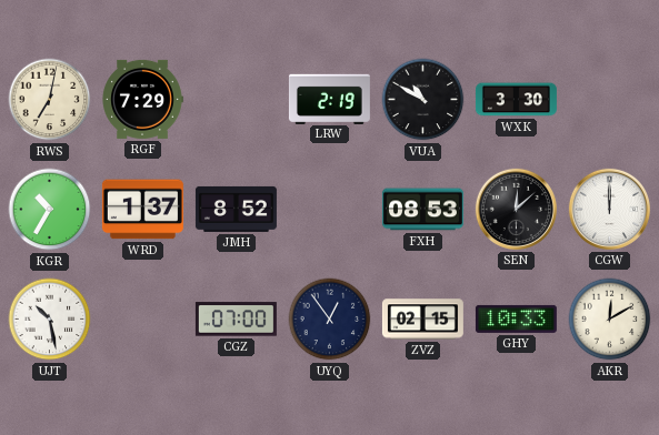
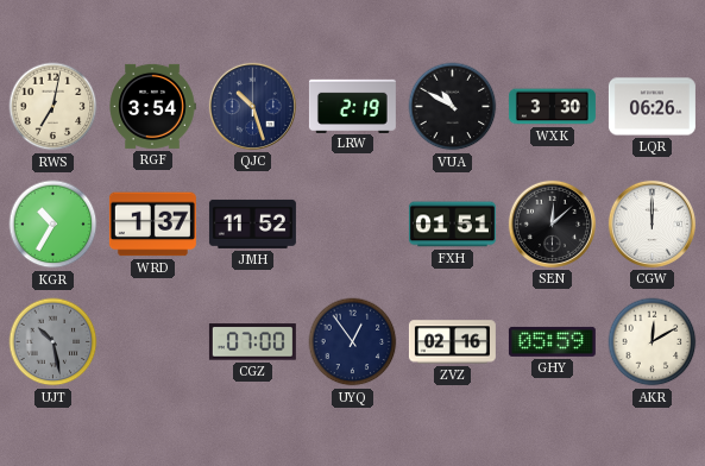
RGF: 7:29 -> 3:54 (152, 106)
QJC: none -> 10:27 (252, 106)
LQR: none -> 06:26 (652, 107)
JMH: 8:52 -> 11:52 (252, 223)
FXH: 08:53 -> 01:51 (452, 225)
UJT dial: white -> grey (53, 342)
ZVZ: 02:15 -> 02:16 (452, 342)
GHY: 10:33 -> 05:59 (552, 341)
